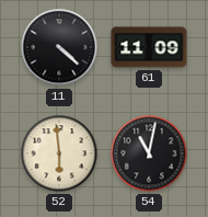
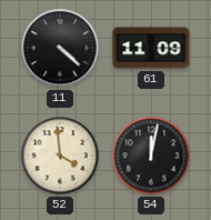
52: 5:59 -> 3:59 (60, 156)
54: 11:02 -> 12:02 (151, 156)
